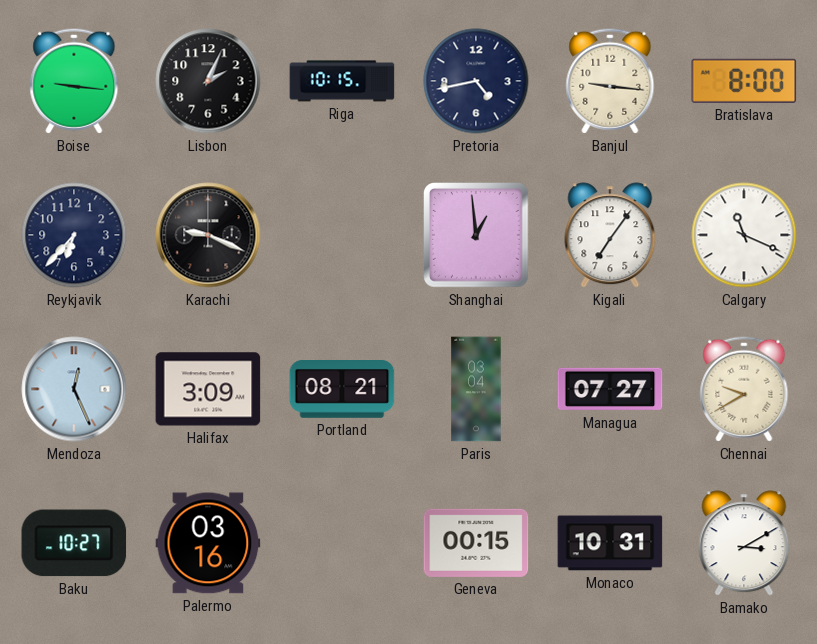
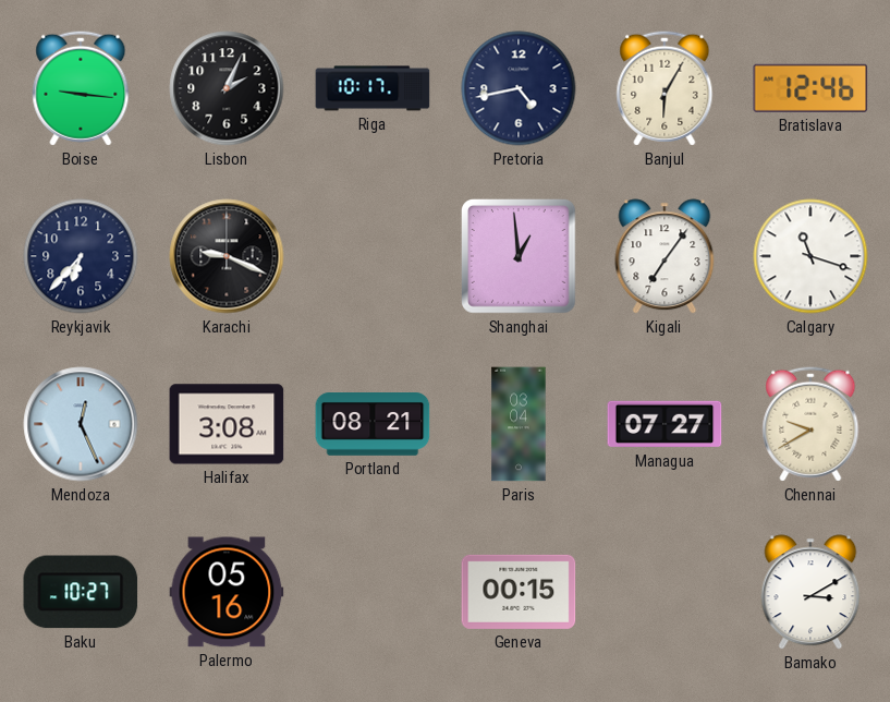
Riga: 10:15 -> 10:17 (373, 88)
Banjul: 9:16 -> 6:05 (665, 88)
Bratislava: 8:00 -> 12:46 (810, 88)
Calgary: 11:19 -> 11:18 (810, 256)
Halifax: 3:09 -> 3:08 (227, 424)
Palermo: 03:16 -> 05:16 (227, 592)
Monaco: 10:31 -> none (610, 543)
